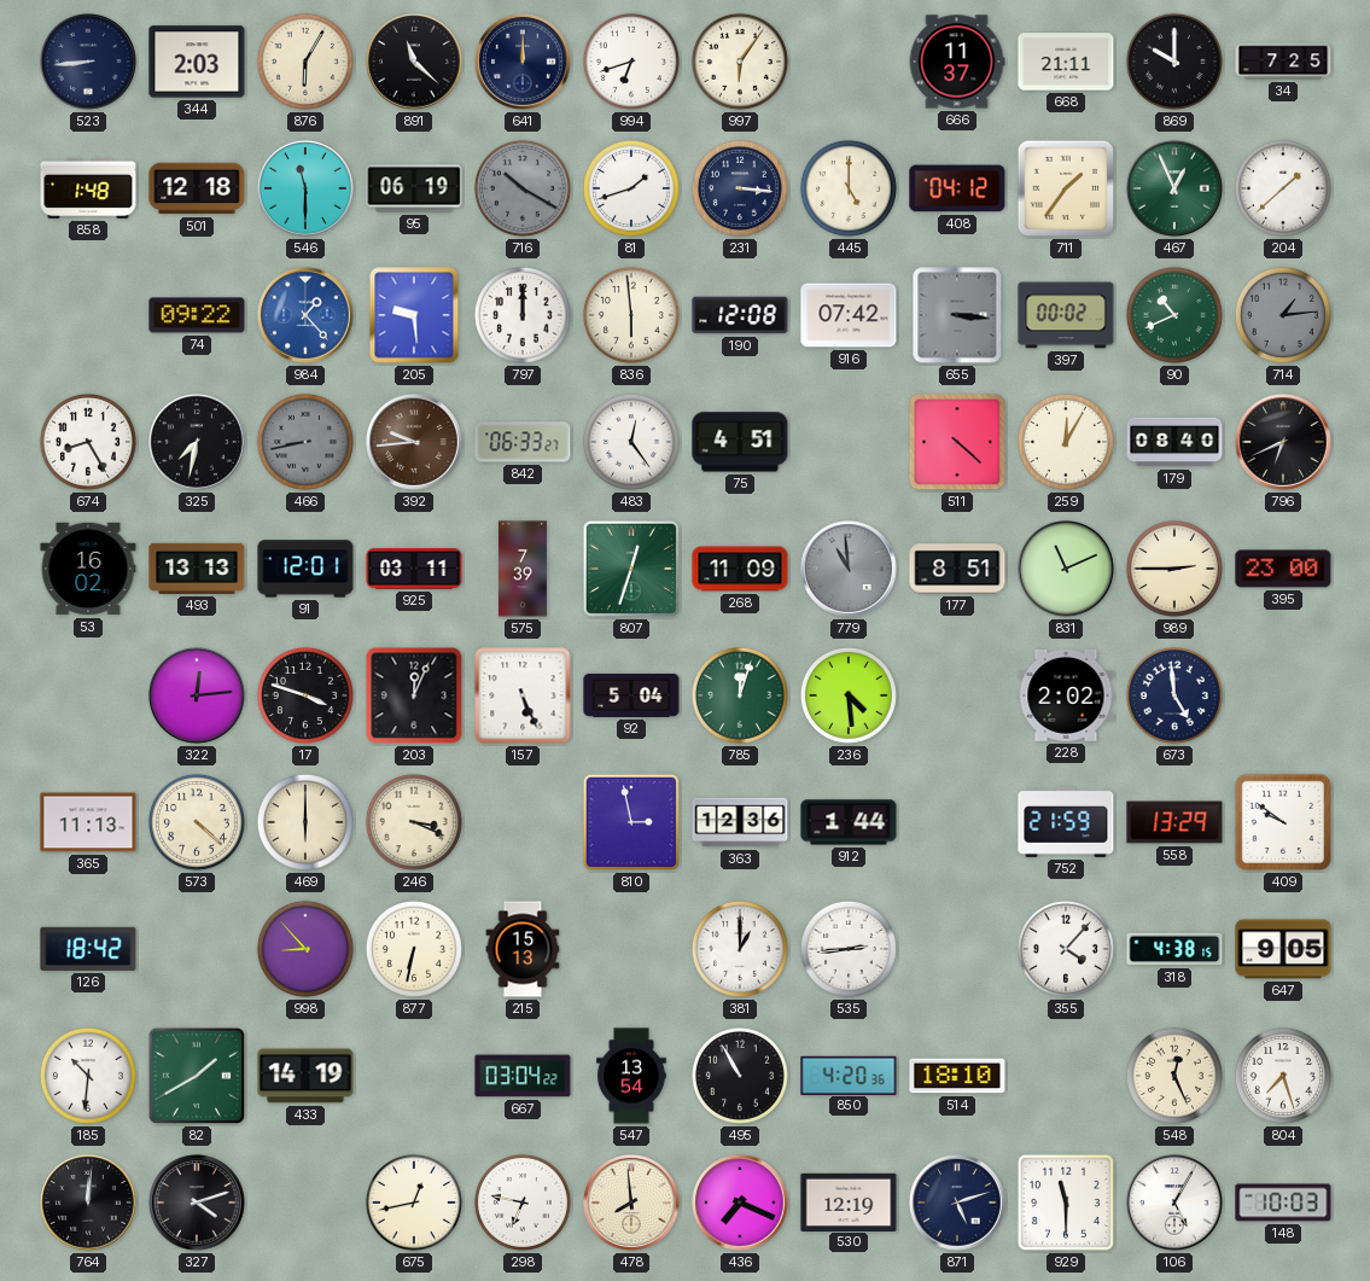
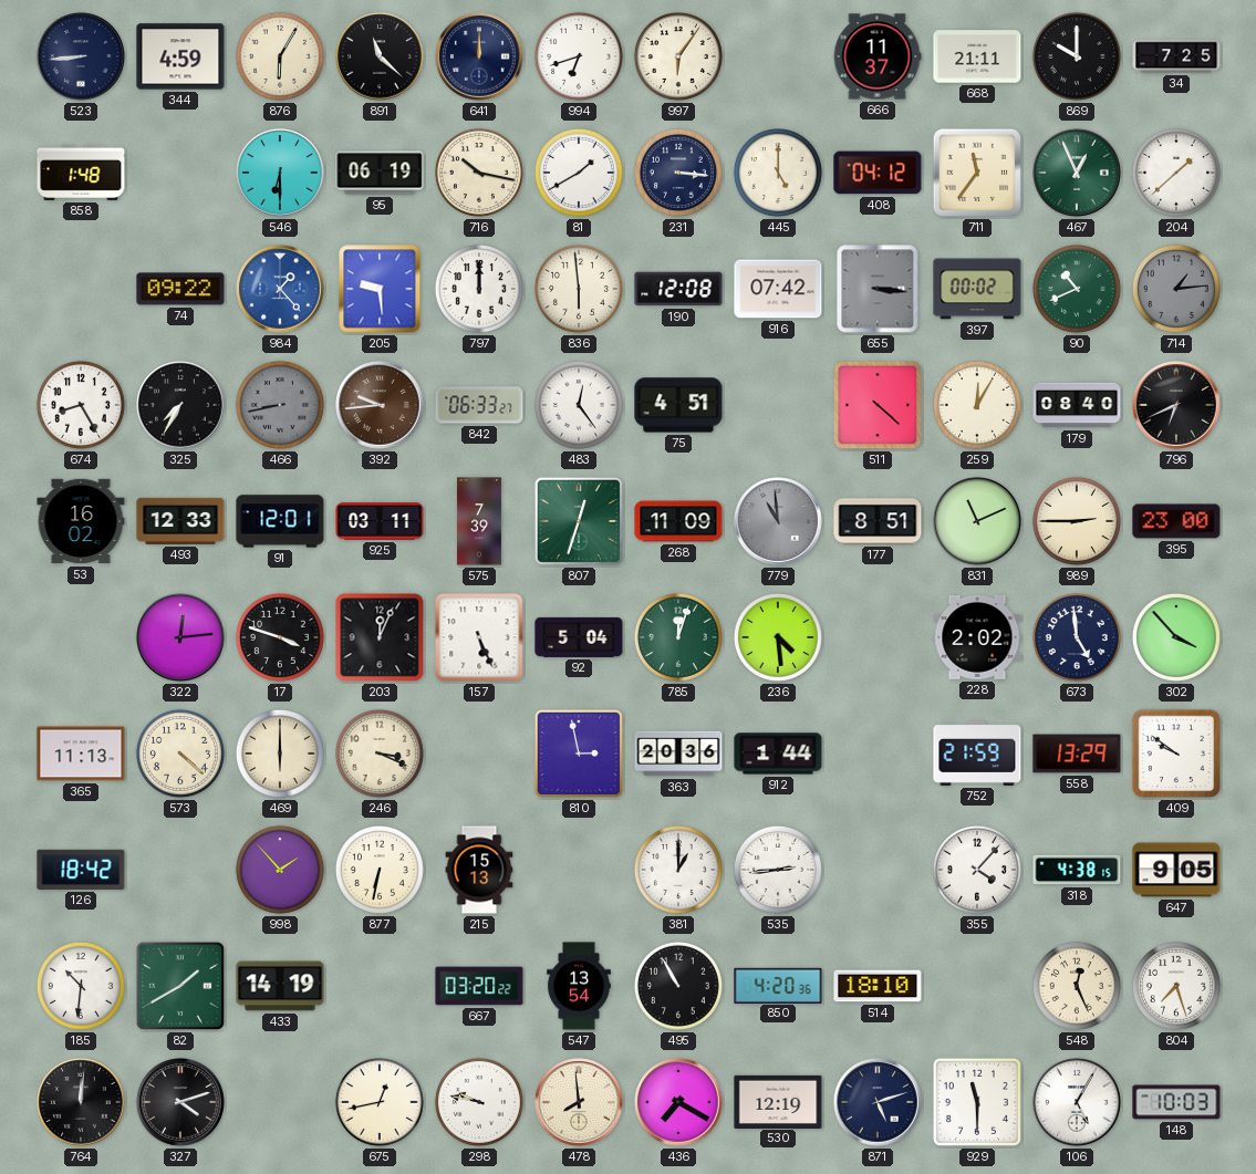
344: 2:03 -> 4:59 (180, 56)
501: 12:18 -> none (197, 188)
546: 11:30 -> 6:30 (280, 173)
716: 10:20 -> 10:17 (479, 173)
716 dial: grey -> cream (479, 173)
81: 1:42 -> 1:40 (579, 173)
711: 1:36 -> 11:36 (977, 173)
325: 7:32 -> 7:35 (180, 405)
493: 13:13 -> 12:33 (180, 521)
302: none -> 3:53 (1176, 637)
363: 12:36 -> 20:36 (678, 754)
998: 8:53 -> 1:53 (280, 870)
667: 03:04 -> 03:20 (479, 986)
298: 6:47 -> 9:47 (479, 1102)
436: 7:19 -> 7:20 (678, 1102)
